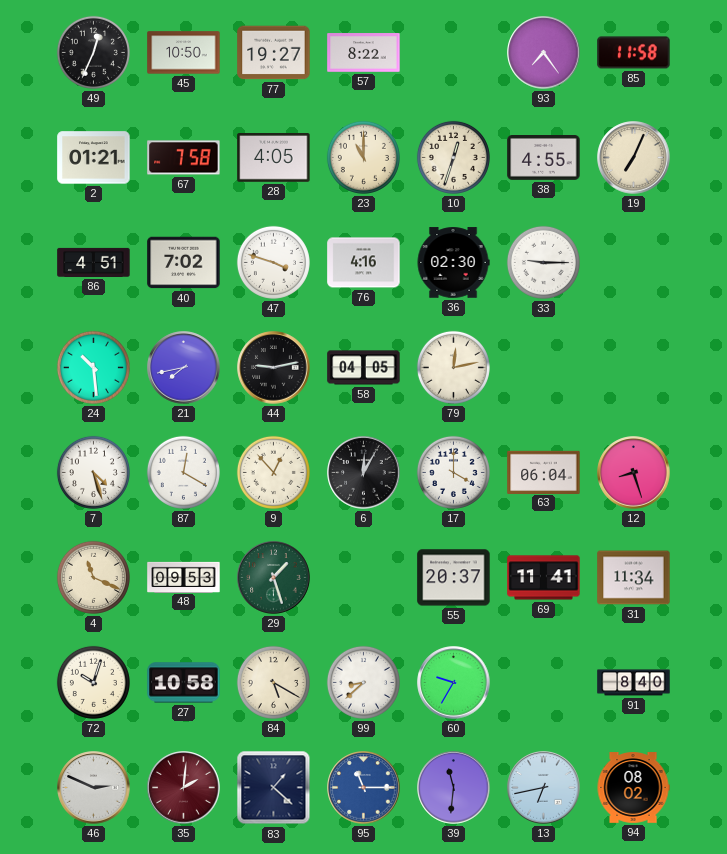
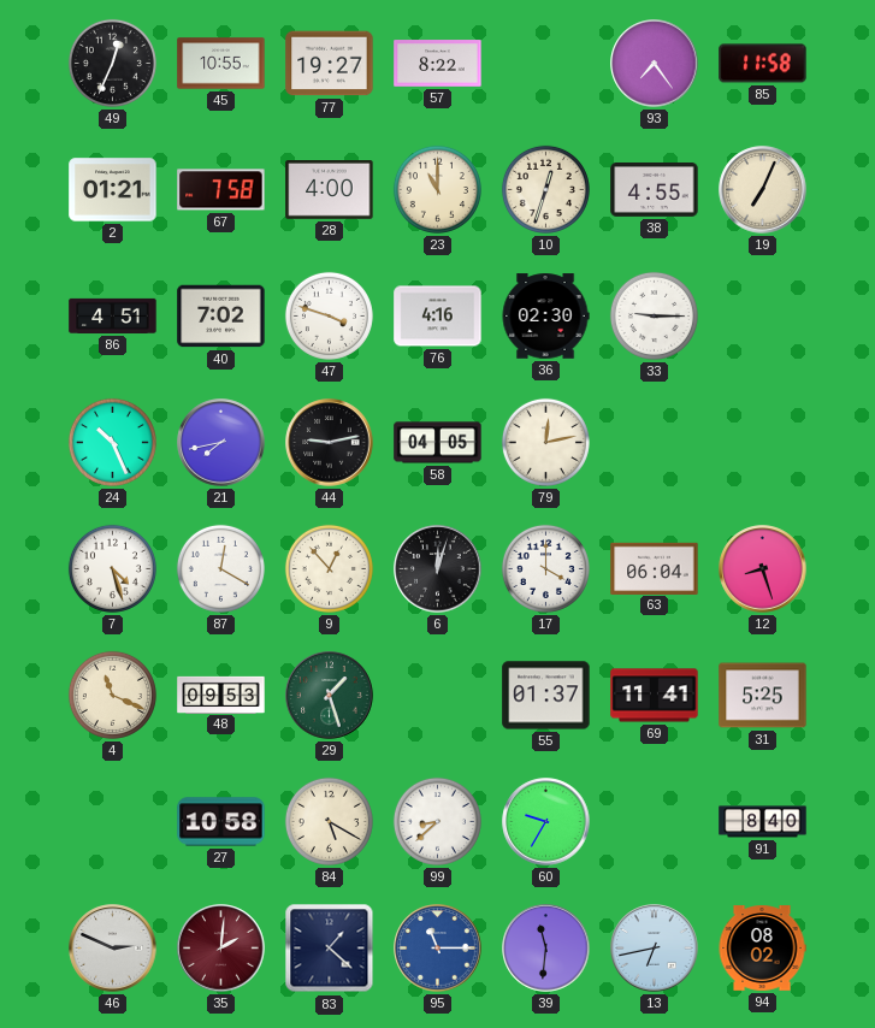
45: 10:50 -> 10:55 (221, 64)
28: 4:05 -> 4:00 (330, 190)
24: 10:29 -> 10:26 (112, 442)
6: 12:05 -> 12:03 (438, 569)
55: 20:37 -> 01:37 (546, 696)
31: 11:34 -> 5:25 (763, 696)
72: 10:03 -> none (93, 682)
